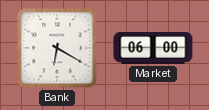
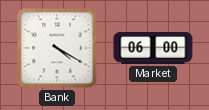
Bank: 6:20 -> 4:20 (57, 48)
